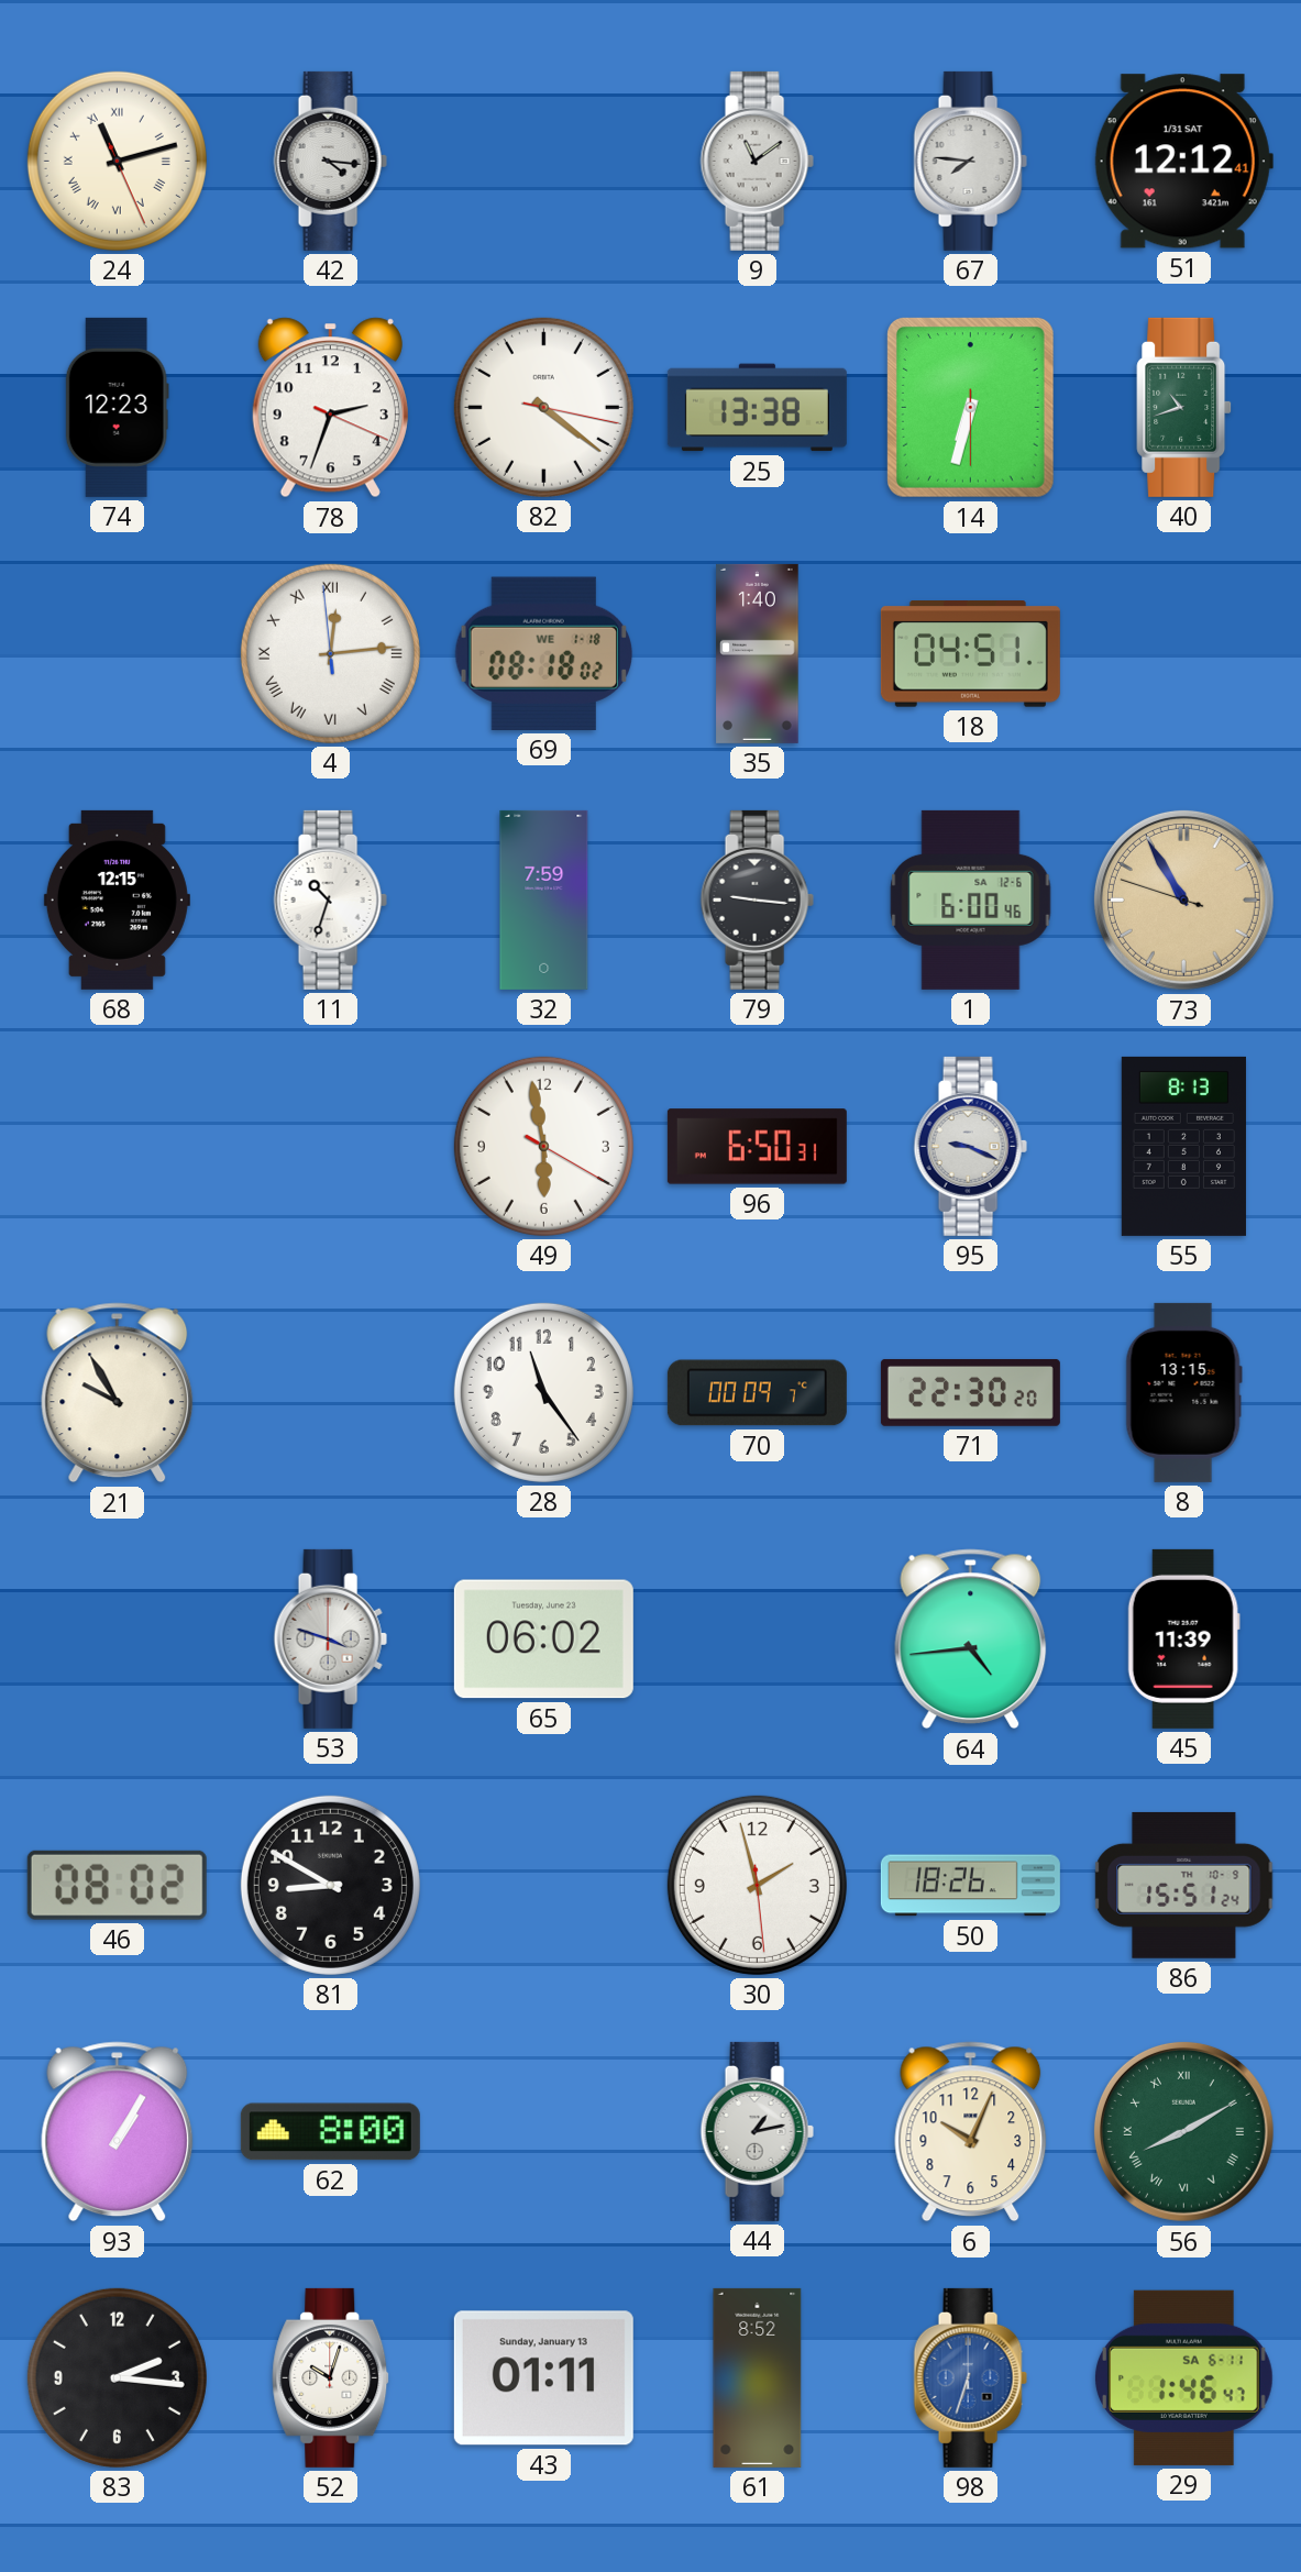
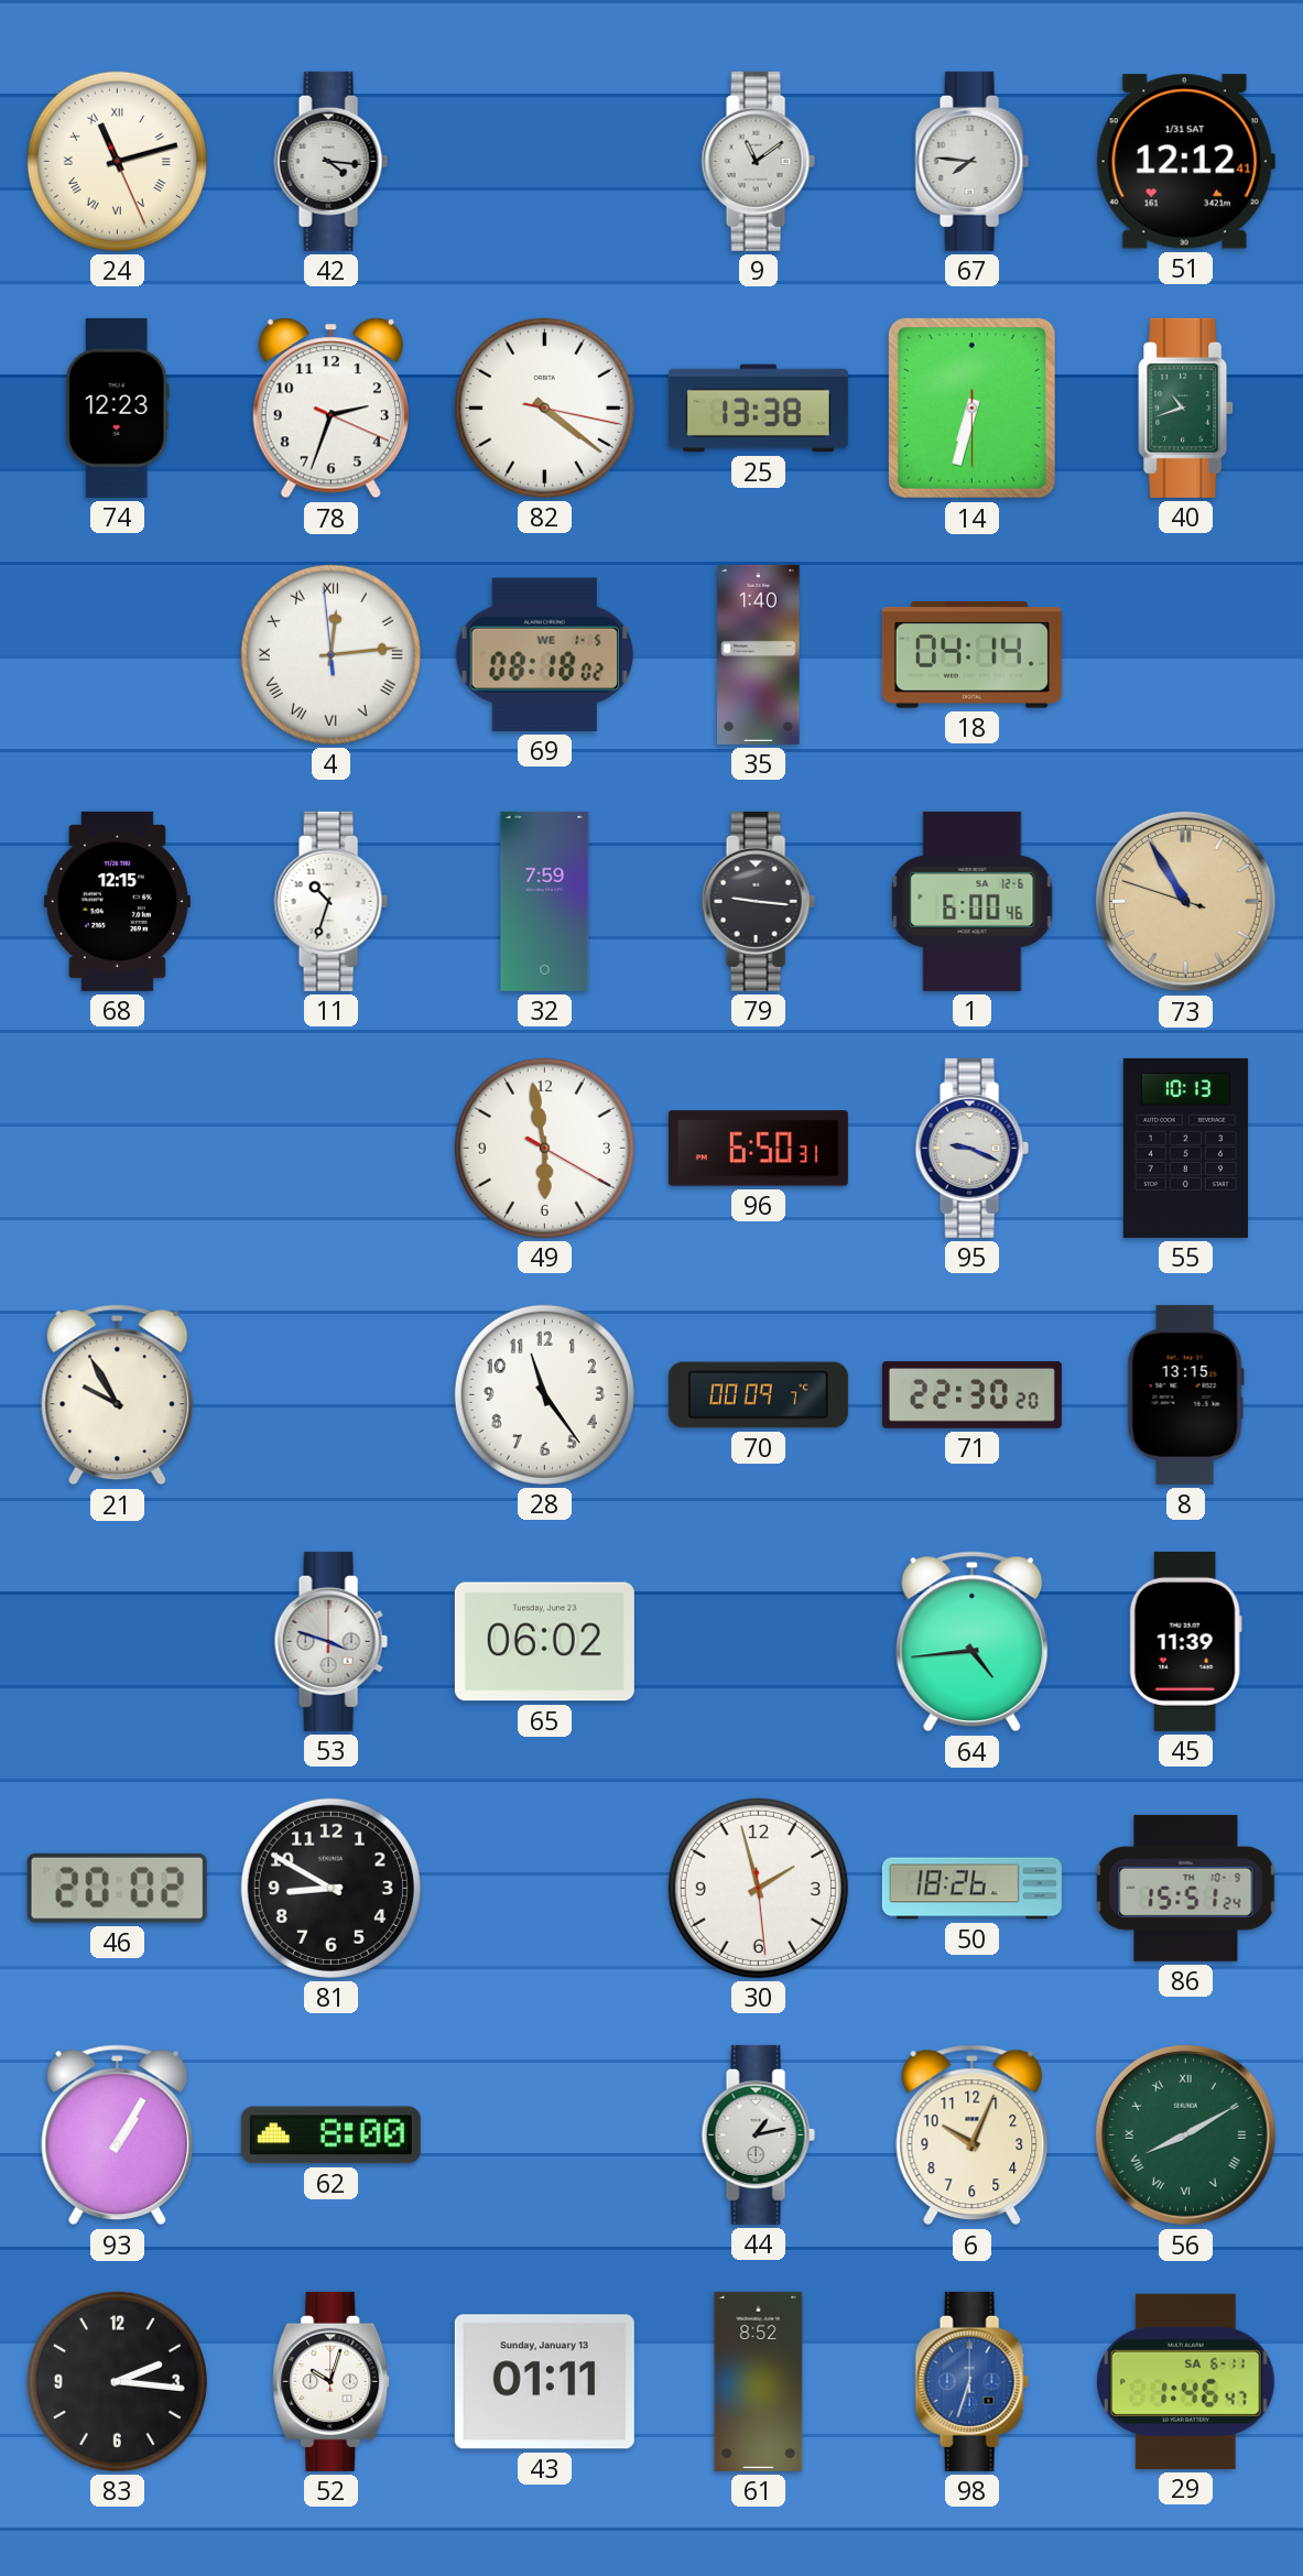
69 date: WE 1-18 -> WE 1-5 (544, 654)
18: 04:51 -> 04:14 (971, 655)
55: 8:13 -> 10:13 (1185, 1148)
46: 08:02 -> 20:02 (117, 1888)
